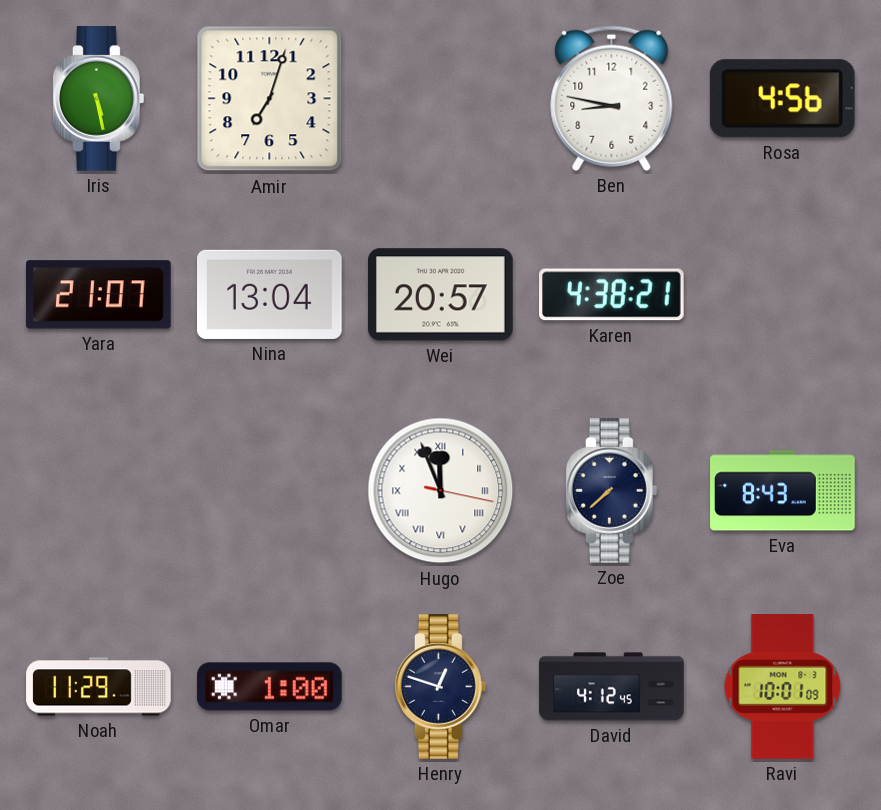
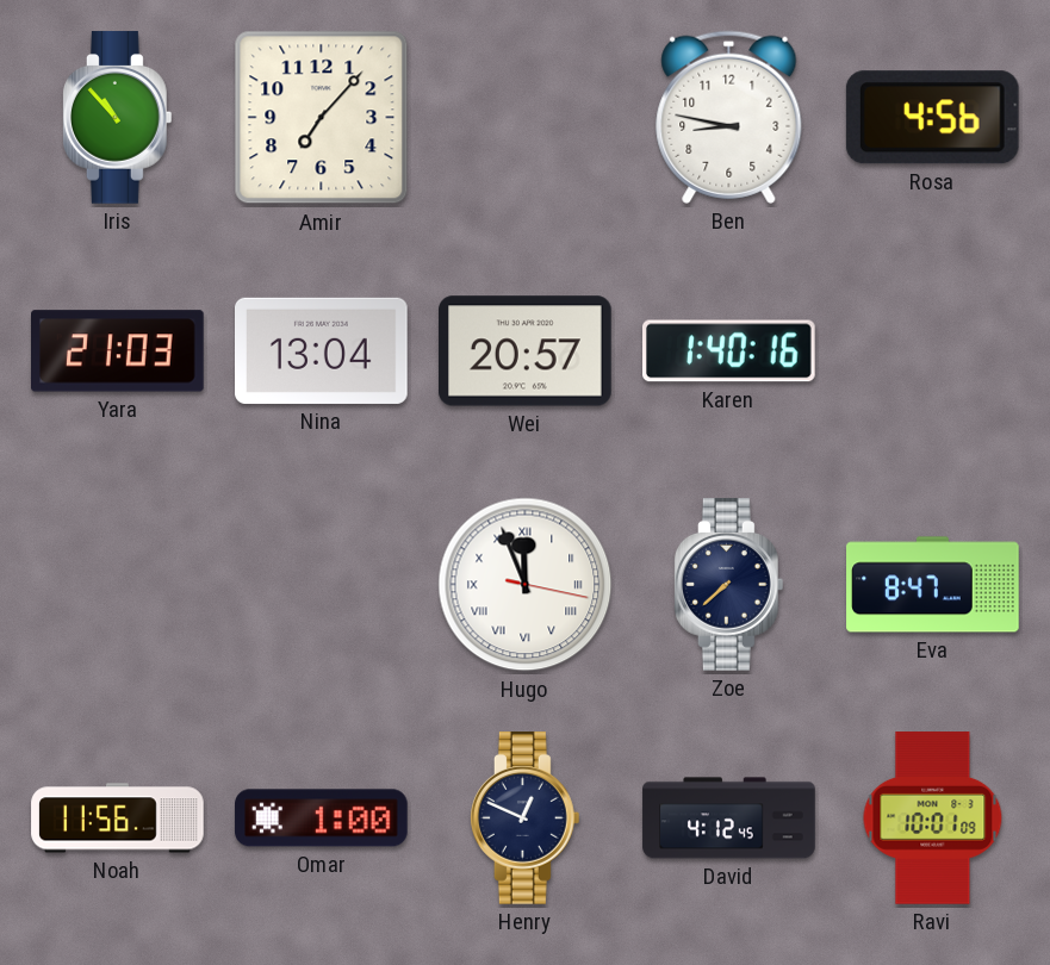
Iris: 5:28 -> 10:53 (117, 118)
Amir: 7:03 -> 7:07 (322, 118)
Yara: 21:07 -> 21:03 (118, 351)
Karen: 4:38 -> 1:40 (729, 351)
Eva: 8:43 -> 8:47 (933, 585)
Noah: 11:29 -> 11:56 (118, 818)
Henry: 12:48 -> 12:49 (524, 818)
